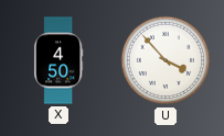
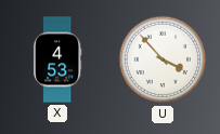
X: 4:50 -> 4:53 (57, 59)
